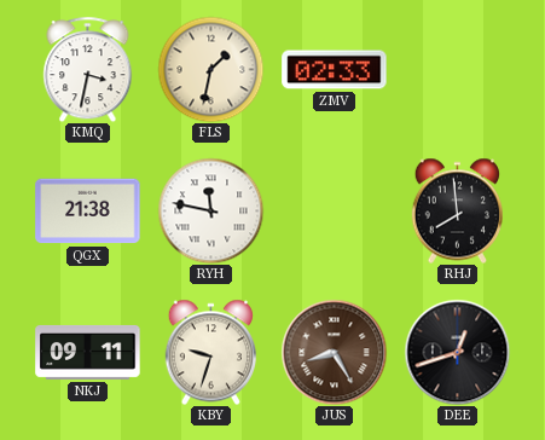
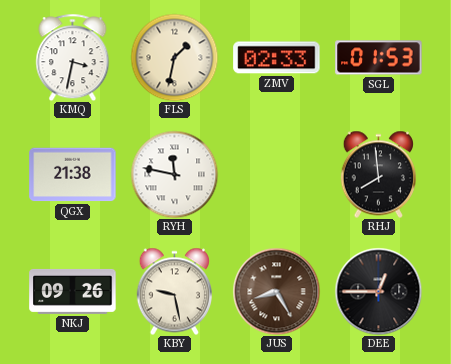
SGL: none -> 01:53 (379, 58)
NKJ: 09:11 -> 09:26 (73, 291)
KBY: 9:33 -> 9:28 (174, 291)
DEE: 12:42 -> 12:45 (378, 291)
